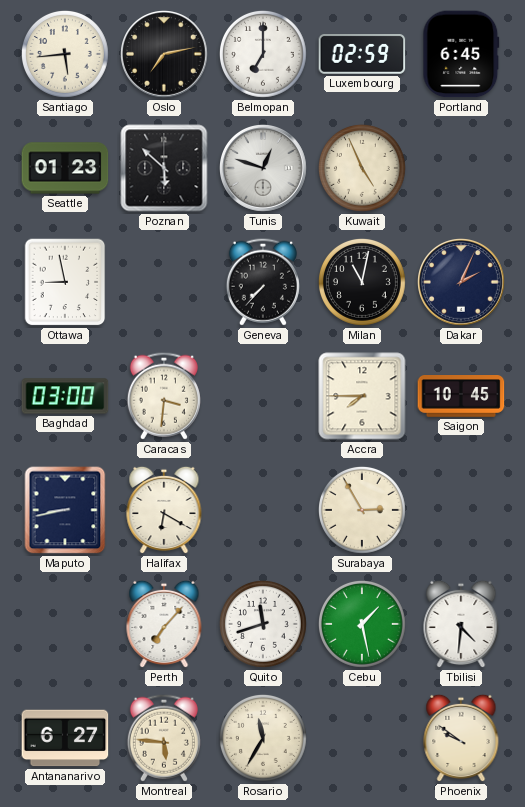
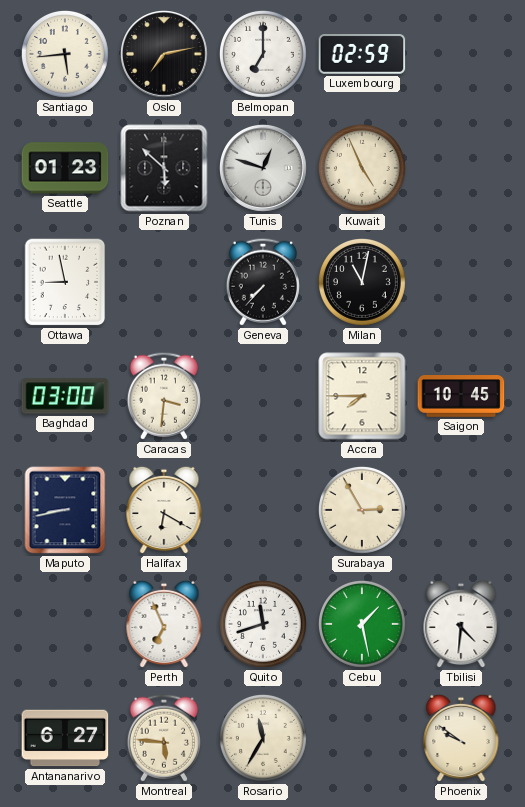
Portland: 6:45 -> none (461, 54)
Dakar: 2:04 -> none (462, 283)
Perth: 7:07 -> 6:56 (164, 624)
